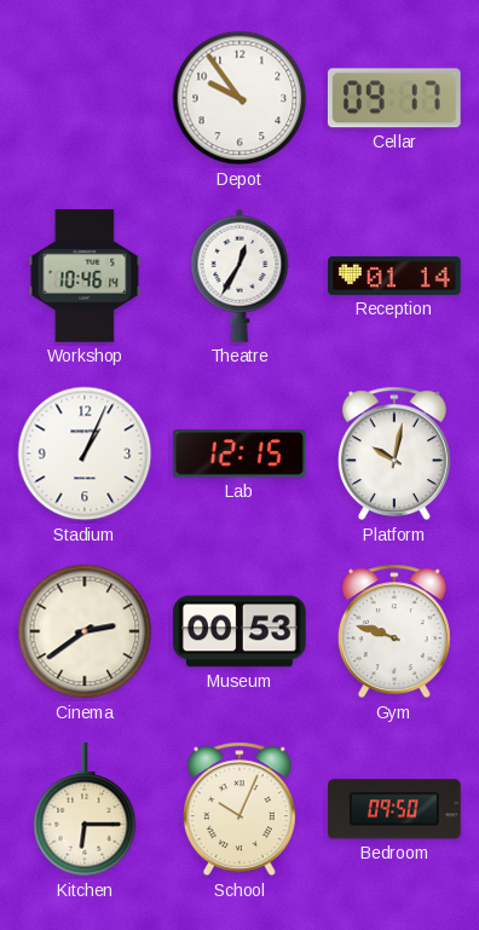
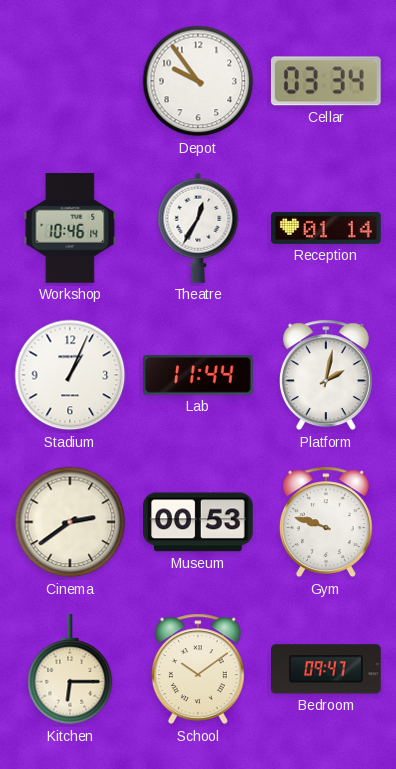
Cellar: 09:17 -> 03:34 (326, 81)
Lab: 12:15 -> 11:44 (198, 375)
Platform: 10:02 -> 2:02 (326, 375)
School: 10:04 -> 10:09 (198, 669)
Bedroom: 09:50 -> 09:47 (327, 669)
